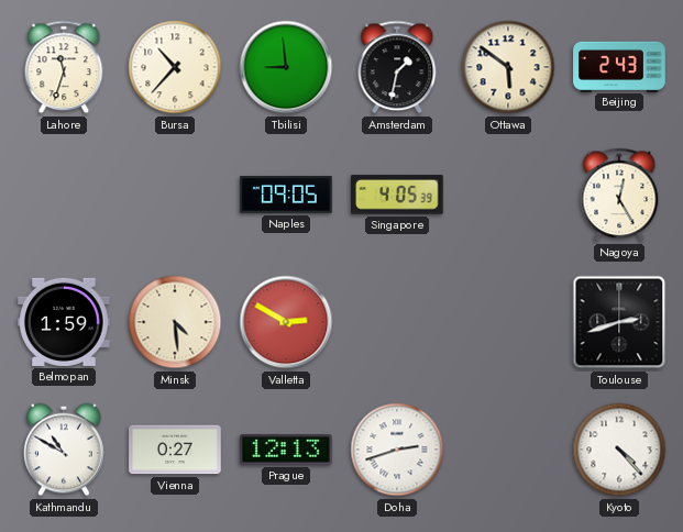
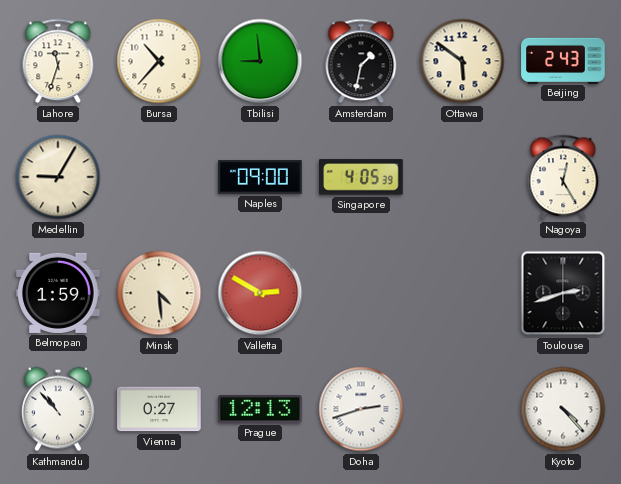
Medellin: none -> 9:05 (58, 177)
Naples: 09:05 -> 09:00 (260, 177)
Kathmandu: 10:50 -> 10:53 (59, 409)
